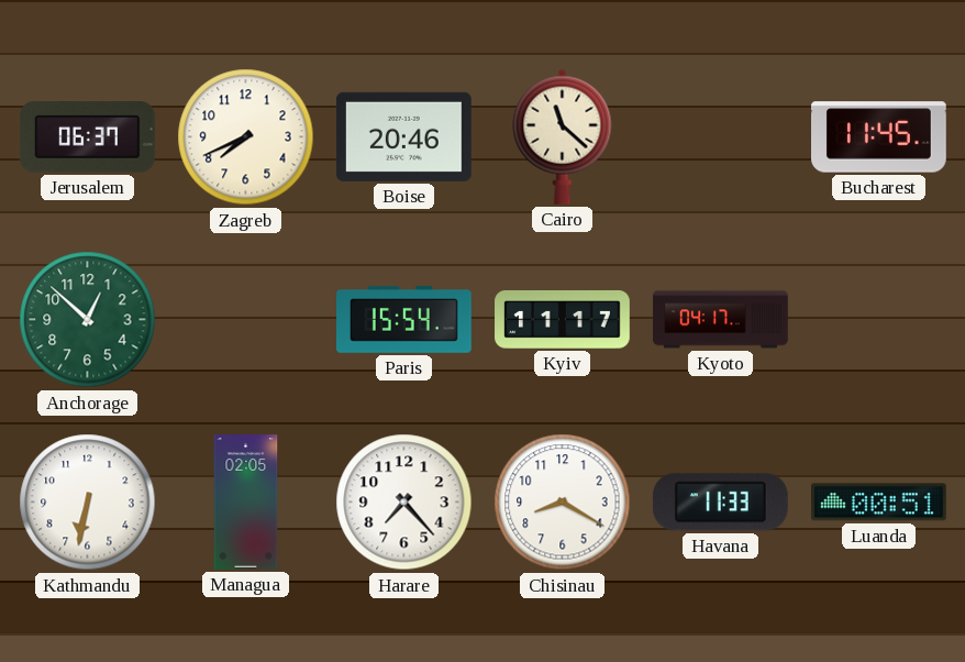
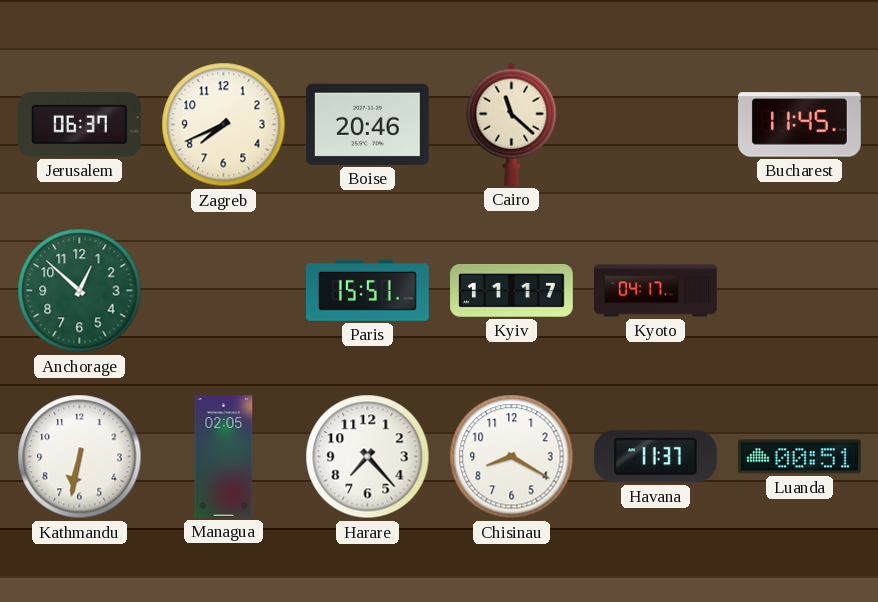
Paris: 15:54 -> 15:51 (368, 290)
Havana: 11:33 -> 11:37 (655, 457)
